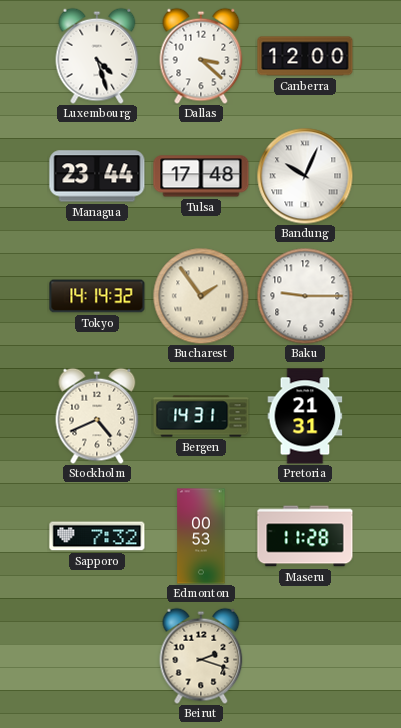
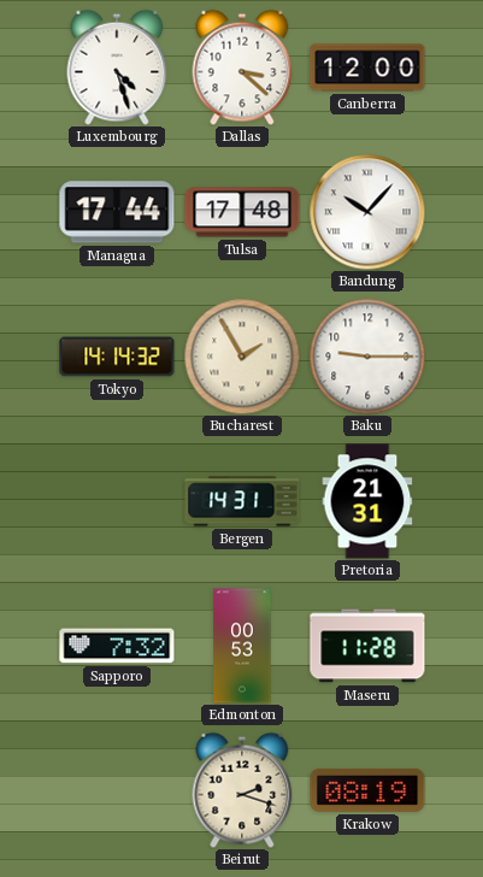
Managua: 23:44 -> 17:44 (117, 212)
Bandung: 10:04 -> 10:07 (367, 212)
Bucharest: 1:54 -> 1:55 (242, 357)
Stockholm: 4:41 -> none (97, 416)
Krakow: none -> 08:19 (367, 790)
